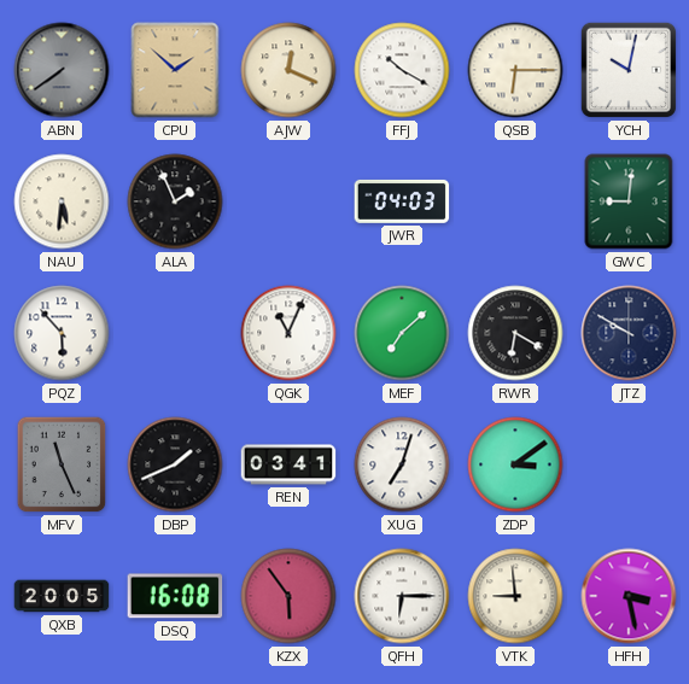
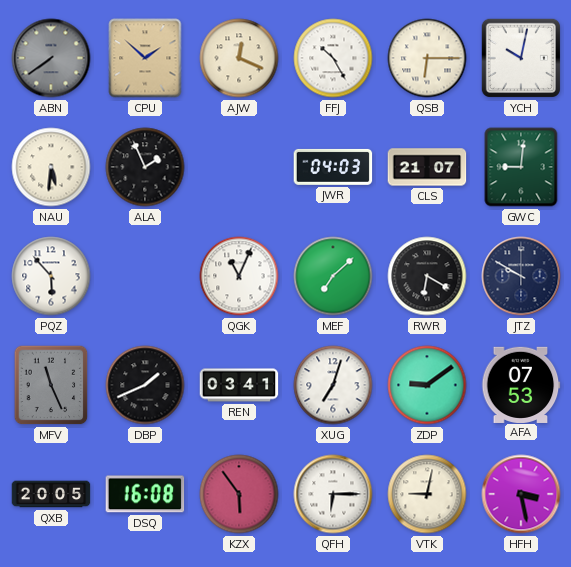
FFJ: 10:20 -> 10:25 (333, 58)
CLS: none -> 21:07 (427, 167)
ZDP: 3:09 -> 9:09 (427, 385)
AFA: none -> 07:53 (521, 384)
VTK: 8:59 -> 9:02 (427, 494)
